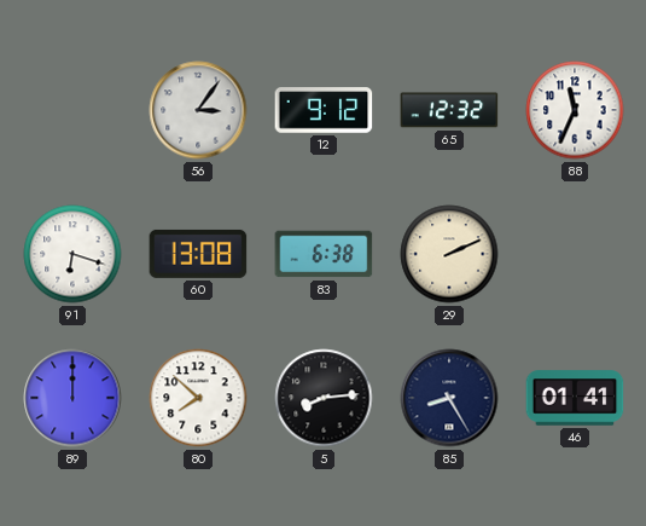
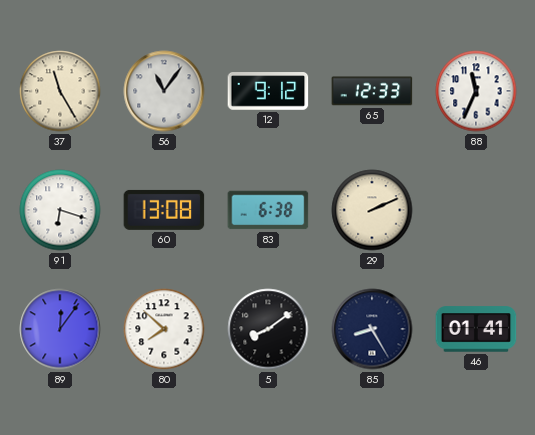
37: none -> 11:25 (60, 91)
56: 3:06 -> 11:06 (164, 91)
65: 12:32 -> 12:33 (372, 91)
89: 12:00 -> 12:06 (60, 329)
5: 8:14 -> 8:09 (268, 329)
